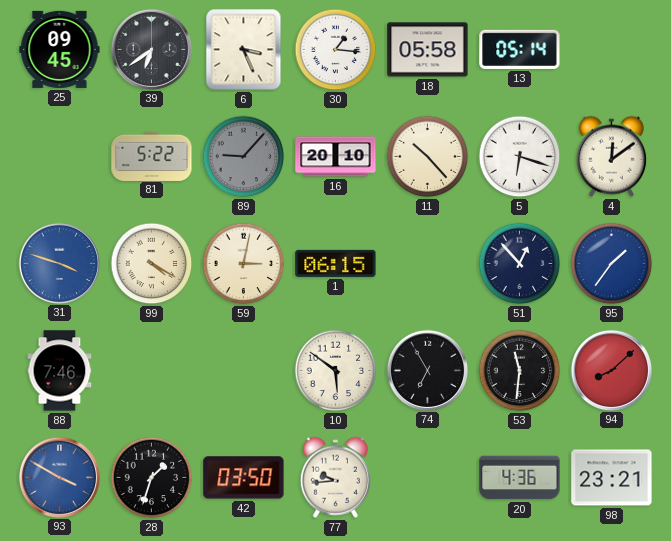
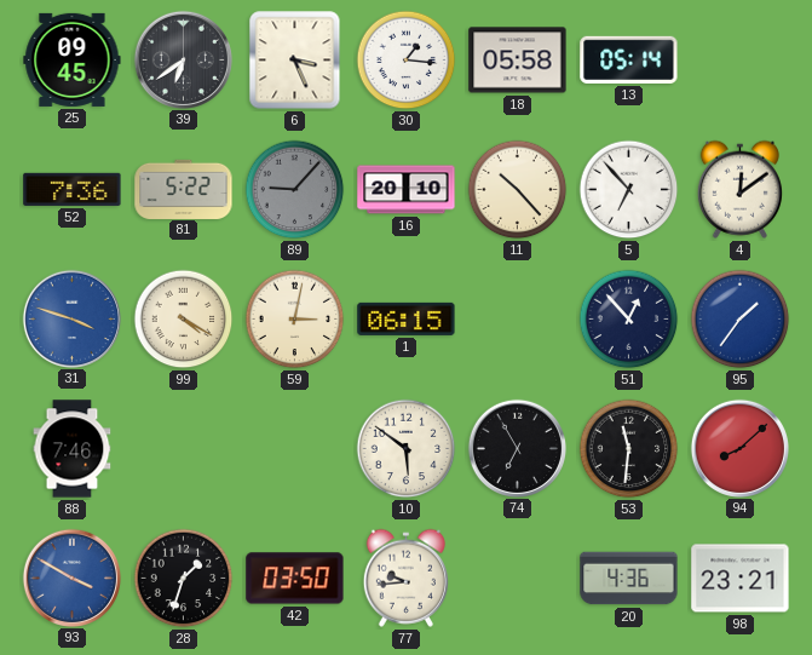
52: none -> 7:36 (73, 189)
5: 6:18 -> 6:53 (629, 190)
